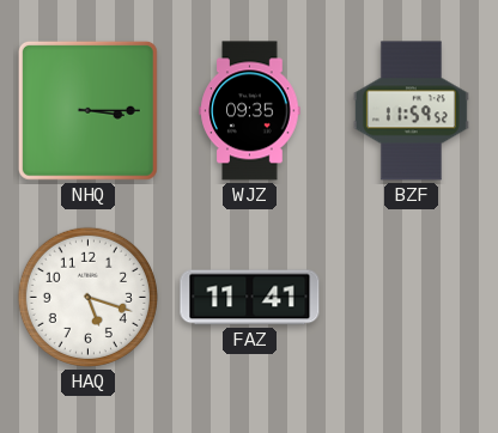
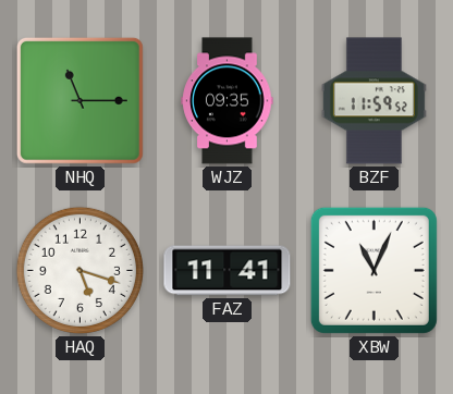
NHQ: 3:15 -> 11:15 (79, 100)
XBW: none -> 11:04 (374, 270)
